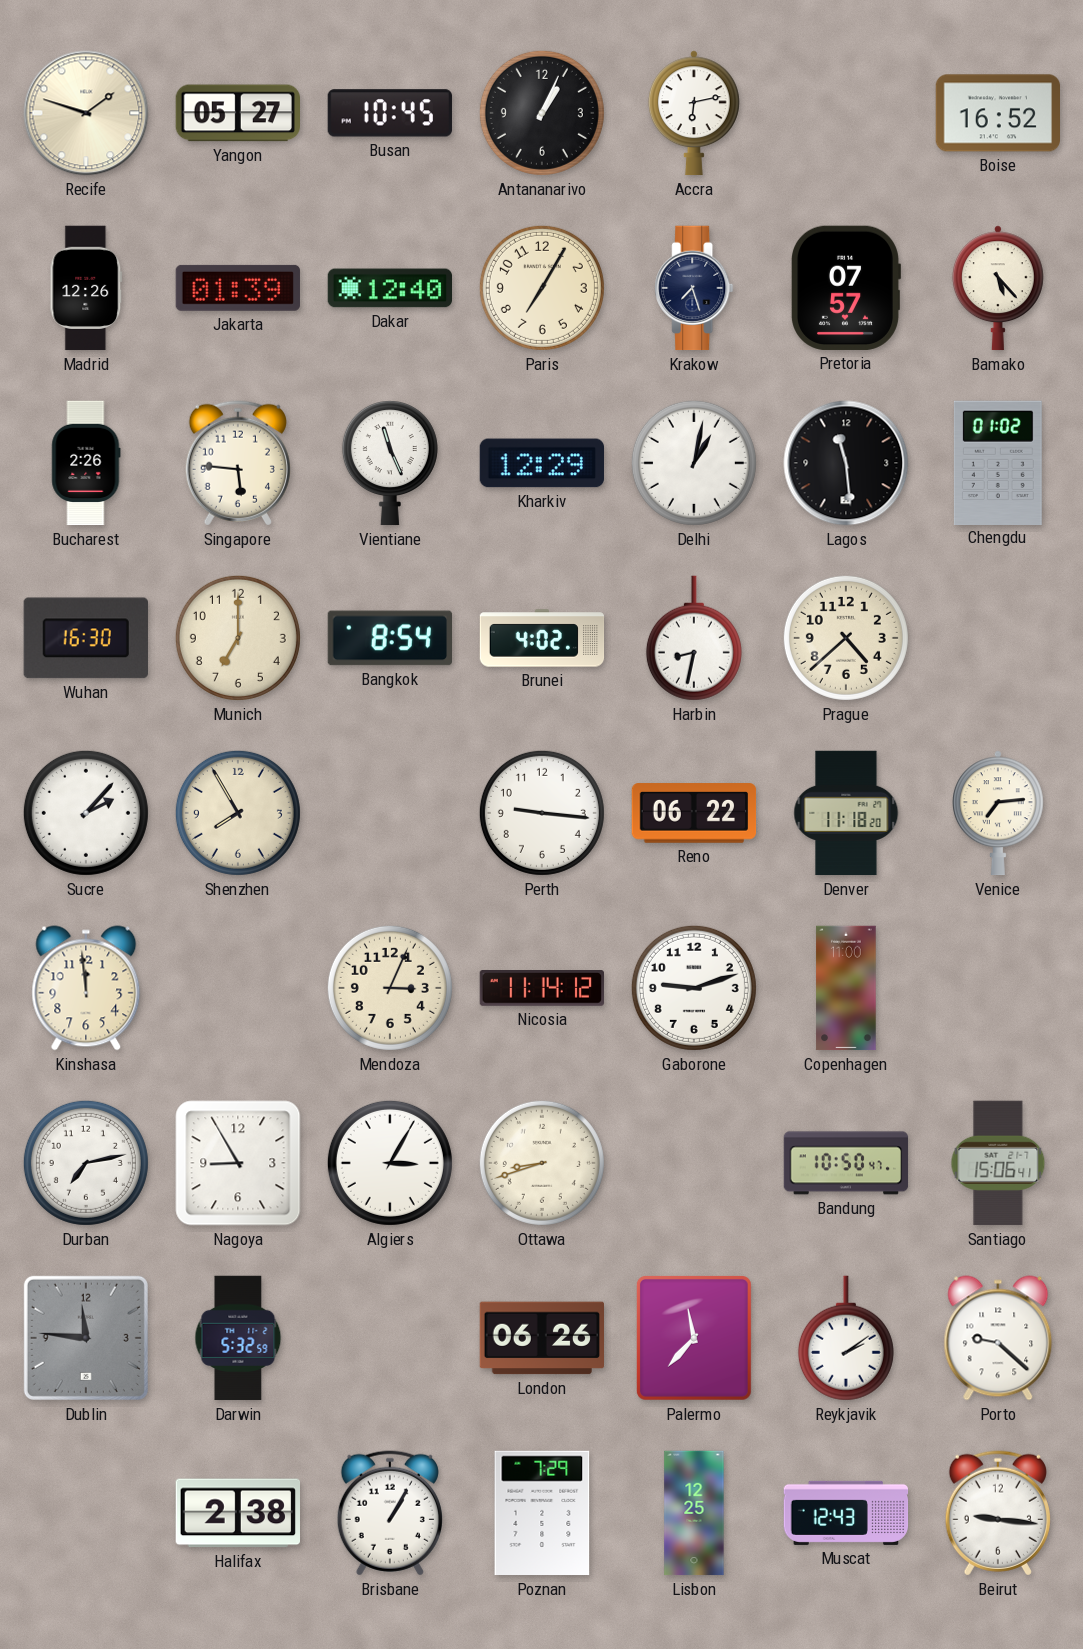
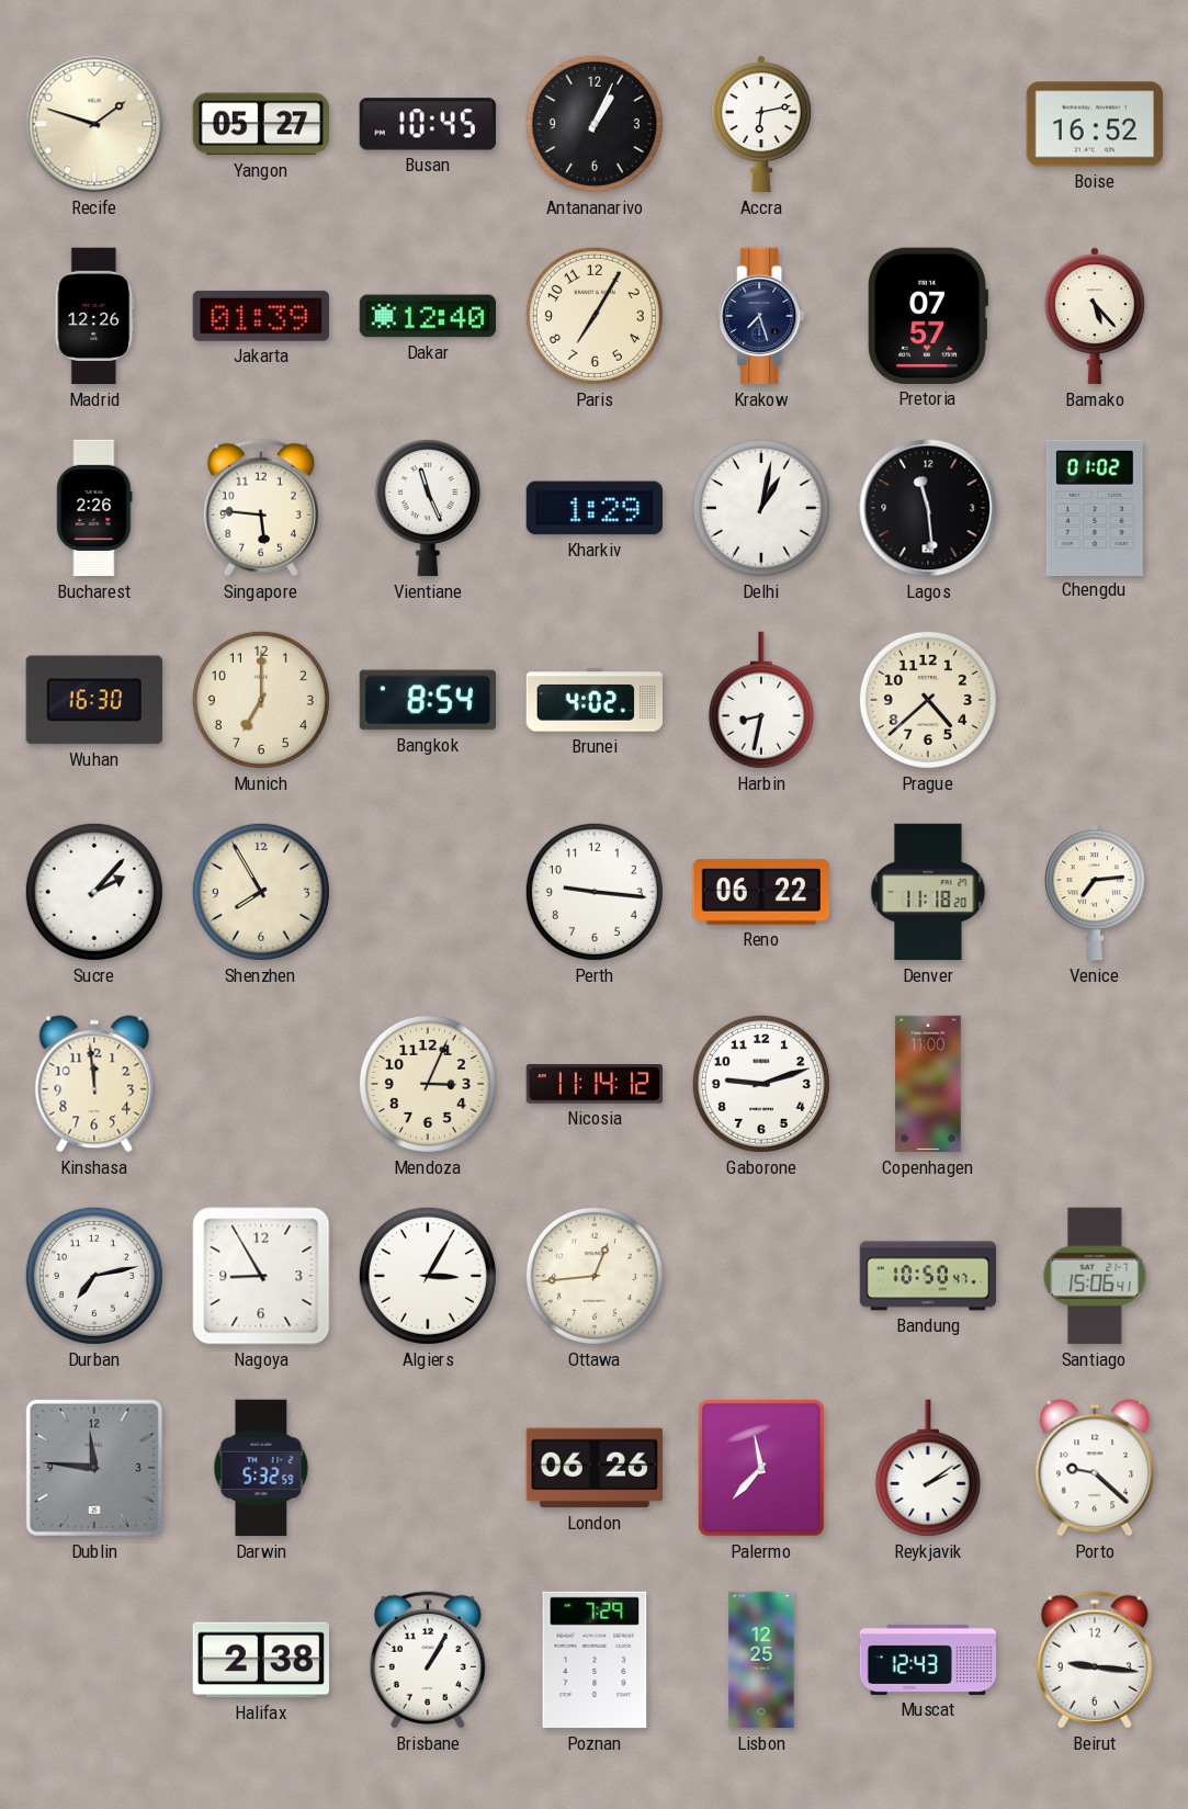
Kharkiv: 12:29 -> 1:29 (593, 508)
Ottawa: 8:42 -> 12:44 (595, 1276)
